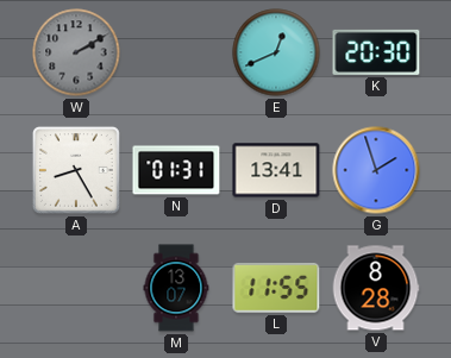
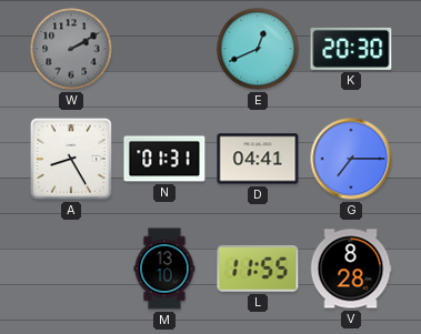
D: 13:41 -> 04:41 (258, 159)
G: 1:57 -> 7:15 (351, 159)
M: 13:07 -> 13:10 (164, 269)
